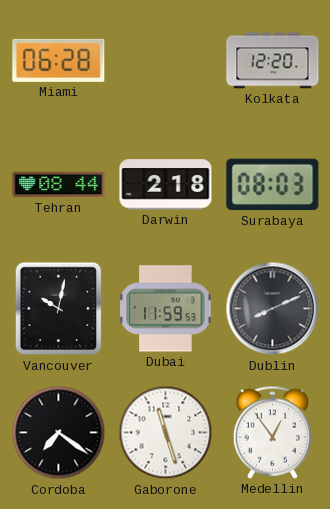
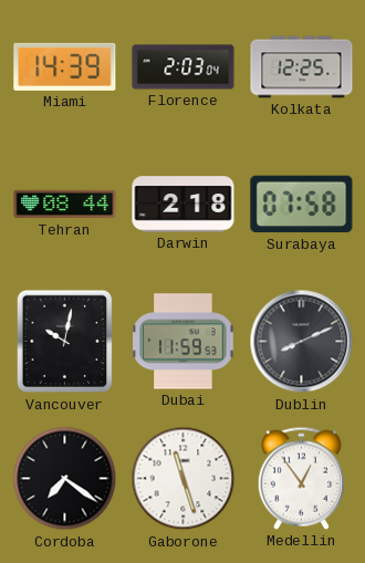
Miami: 06:28 -> 14:39 (65, 66)
Florence: none -> 2:03 (184, 67)
Kolkata: 12:20 -> 12:25 (302, 67)
Surabaya: 08:03 -> 07:58 (302, 205)
